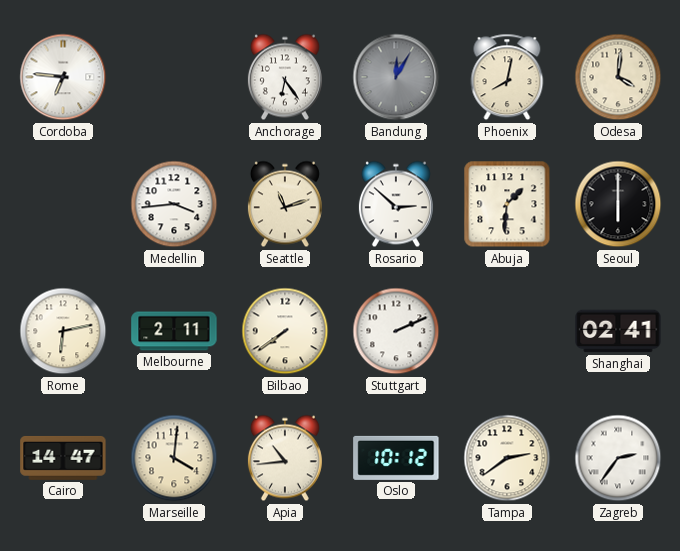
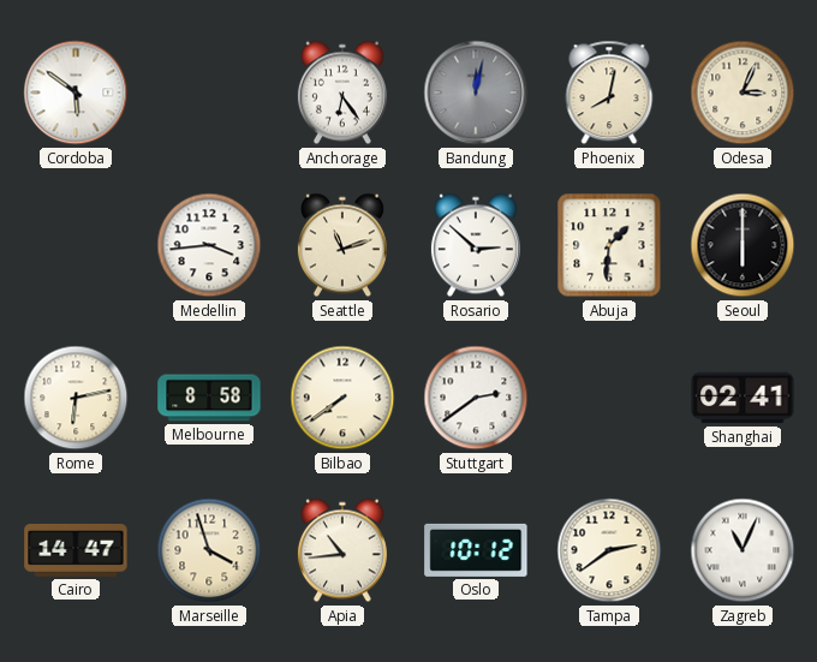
Cordoba: 6:46 -> 5:51 (76, 93)
Bandung: 12:05 -> 12:02 (476, 93)
Odesa: 4:01 -> 3:04 (743, 93)
Melbourne: 2:11 -> 8:58 (209, 398)
Stuttgart: 2:11 -> 2:39 (476, 398)
Marseille: 4:01 -> 3:57 (209, 550)
Zagreb: 2:36 -> 11:04 (743, 550)
